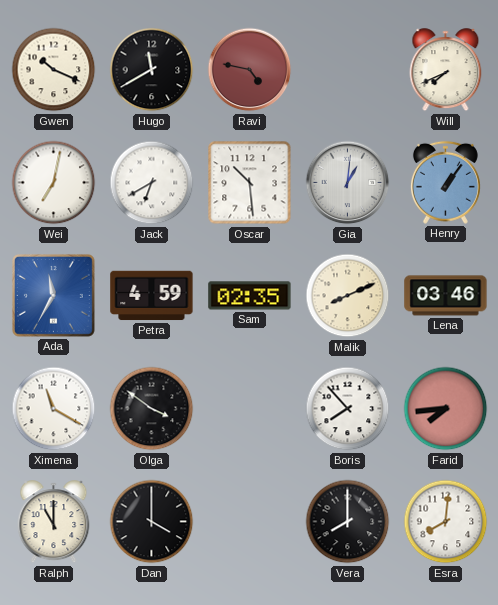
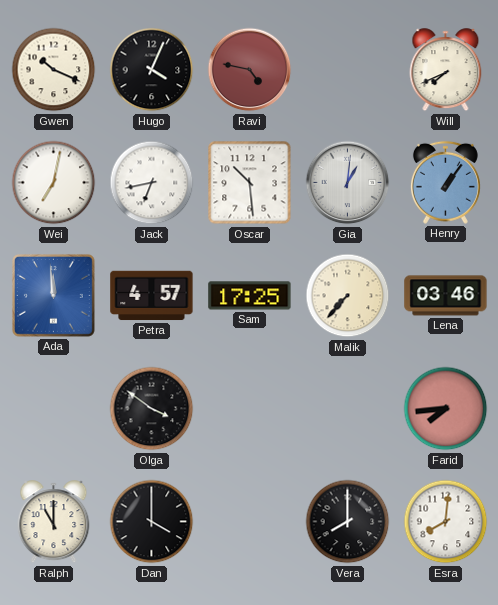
Hugo: 11:40 -> 4:04 (152, 70)
Jack: 6:40 -> 6:43 (152, 183)
Ada: 11:35 -> 11:59 (53, 295)
Petra: 4:59 -> 4:57 (152, 296)
Sam: 02:35 -> 17:25 (250, 296)
Malik: 8:11 -> 7:37 (348, 296)
Ximena: 11:20 -> none (54, 409)
Boris: 7:53 -> none (348, 409)
